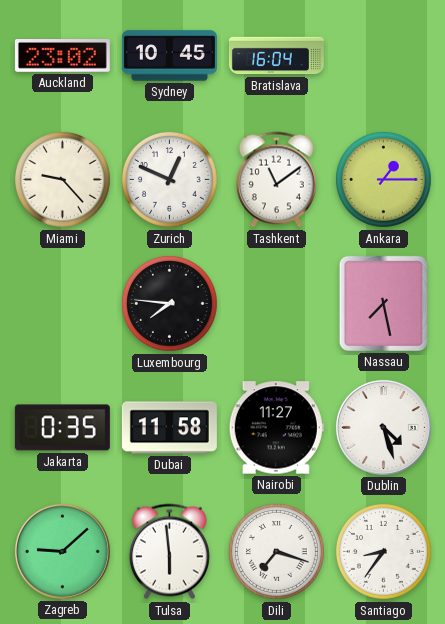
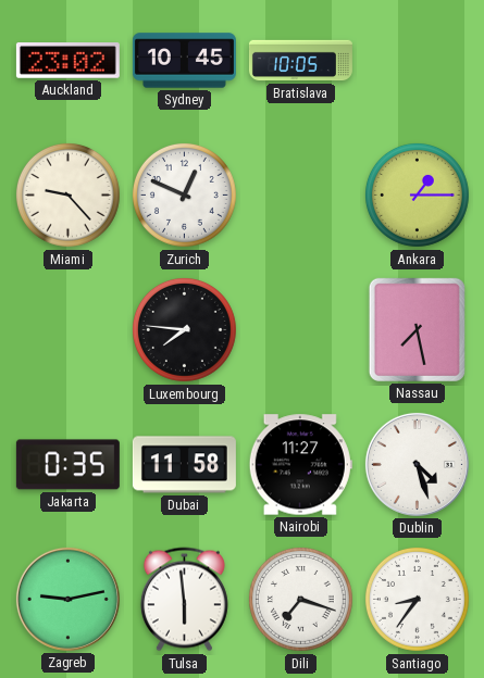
Bratislava: 16:04 -> 10:05 (300, 61)
Tashkent: 11:09 -> none (276, 180)
Zagreb: 9:08 -> 9:13 (67, 599)
